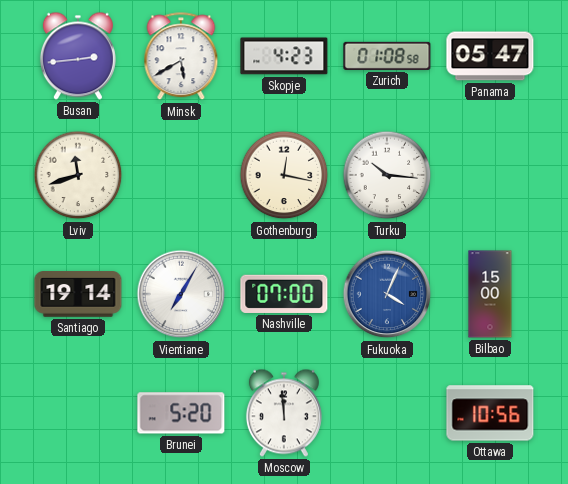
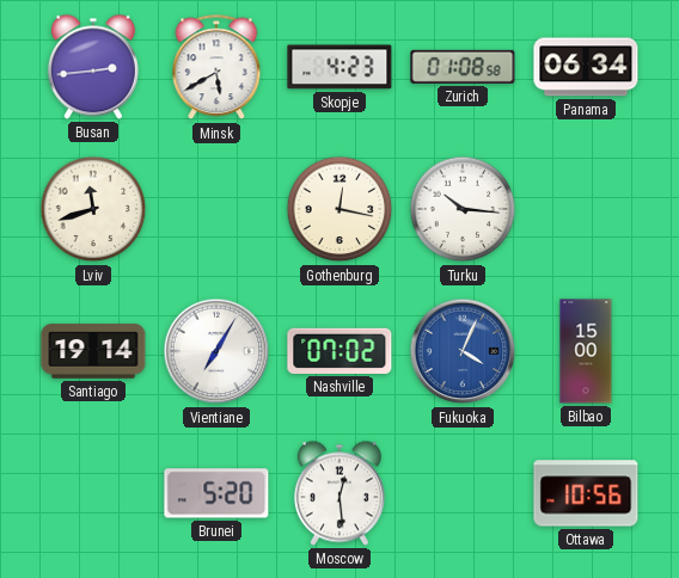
Panama: 05:47 -> 06:34 (586, 67)
Nashville: 07:00 -> 07:02 (339, 351)
Moscow: 11:59 -> 12:29 (339, 493)
